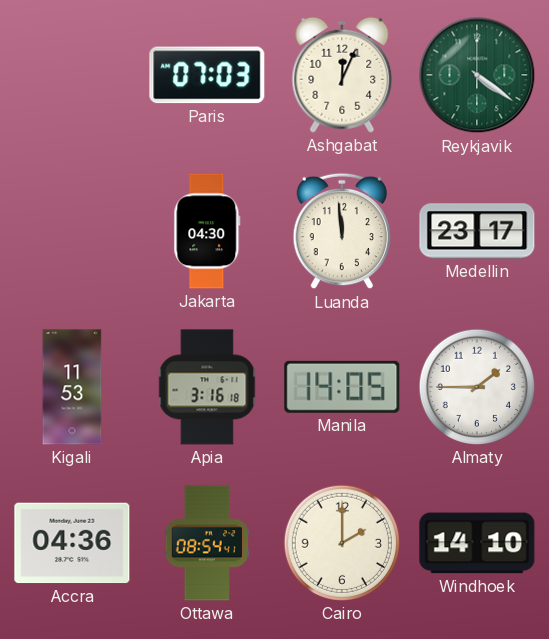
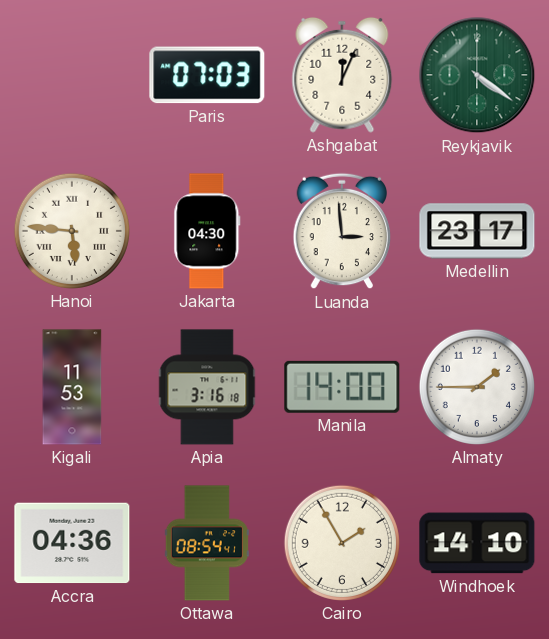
Hanoi: none -> 5:46 (72, 231)
Luanda: 11:59 -> 2:59 (342, 231)
Manila: 14:05 -> 14:00 (342, 387)
Cairo: 2:00 -> 1:55 (342, 543)
